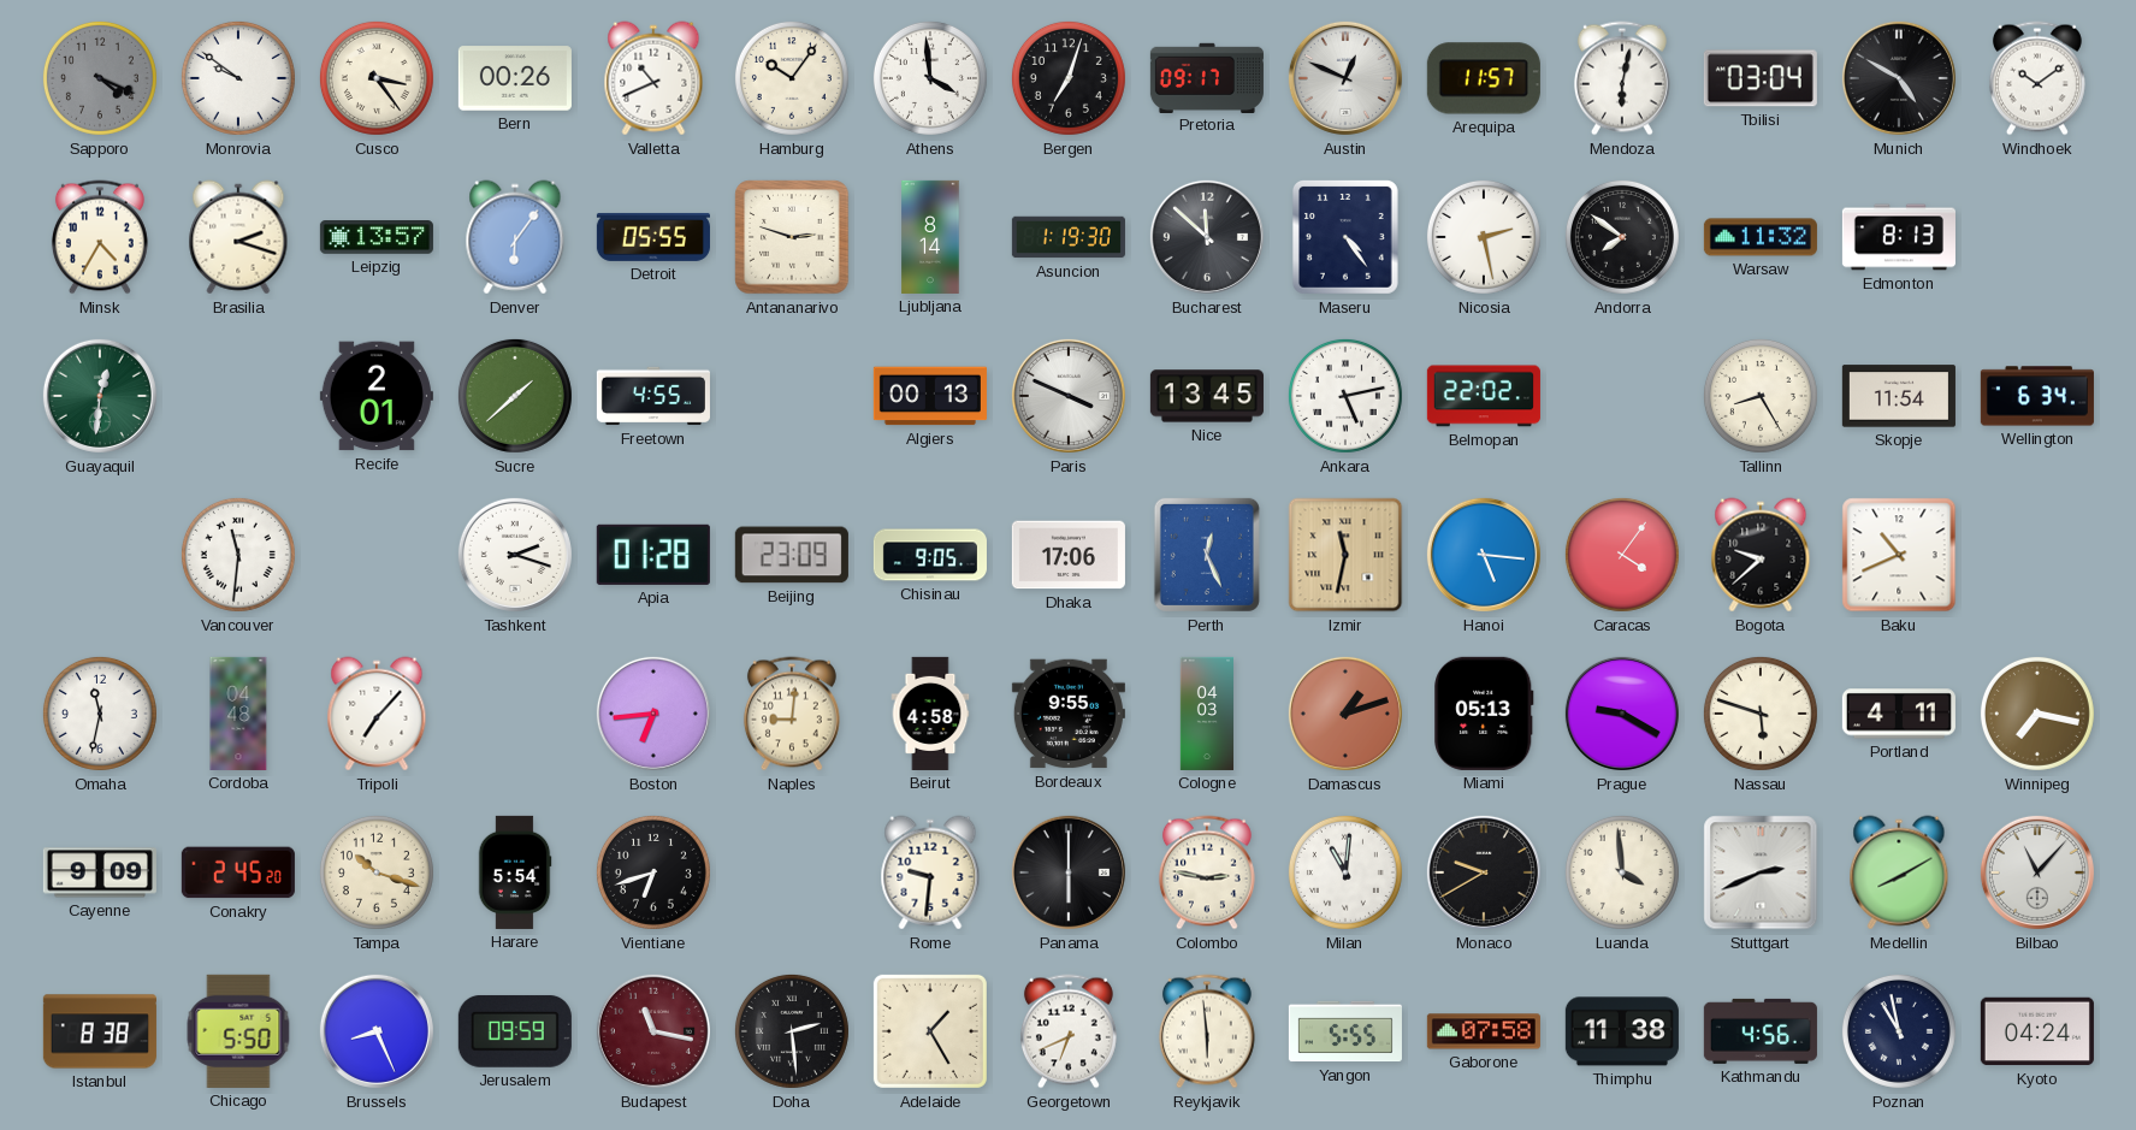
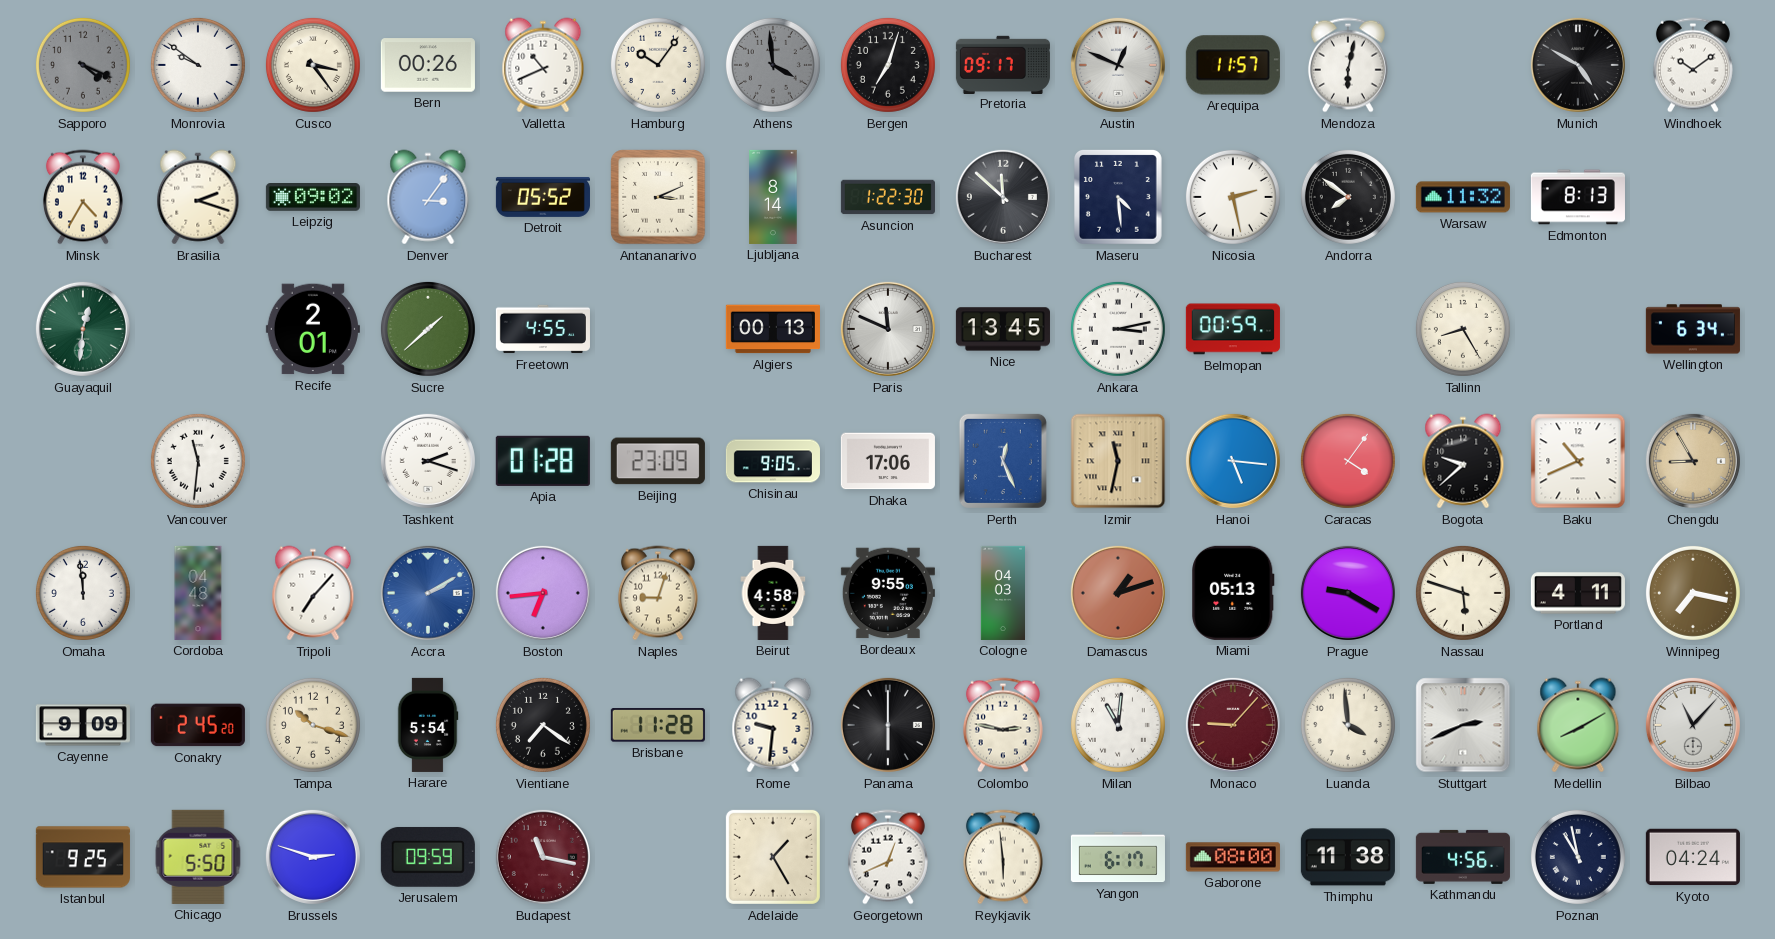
Athens dial: white -> grey (773, 65)
Tbilisi: 03:04 -> none (1761, 78)
Leipzig: 13:57 -> 09:02 (313, 197)
Denver: 6:06 -> 3:06 (428, 197)
Detroit: 05:55 -> 05:52 (543, 197)
Antananarivo: 2:48 -> 3:11 (658, 197)
Asuncion: 1:19 -> 1:22 (888, 197)
Maseru: 4:24 -> 4:29 (1118, 197)
Paris: 3:49 -> 11:49 (888, 329)
Ankara: 5:13 -> 3:13 (1118, 329)
Belmopan: 22:02 -> 00:59 (1233, 329)
Skopje: 11:54 -> none (1899, 396)
Chengdu: none -> 8:55 (1693, 461)
Omaha: 11:32 -> 11:59 (83, 593)
Accra: none -> 2:10 (428, 593)
Naples: 9:01 -> 9:03 (658, 593)
Vientiane: 6:42 -> 7:21 (543, 725)
Brisbane: none -> 11:28 (658, 725)
Monaco: 9:40 -> 9:07 (1233, 725)
Monaco dial: black -> burgundy (1233, 725)
Istanbul: 8:38 -> 9:25 (83, 857)
Brussels: 8:26 -> 2:48 (313, 857)
Doha: 2:29 -> none (792, 1031)
Georgetown: 6:41 -> 12:41 (888, 857)
Yangon: 5:55 -> 6:17 (1118, 857)
Gaborone: 07:58 -> 08:00 (1233, 857)
